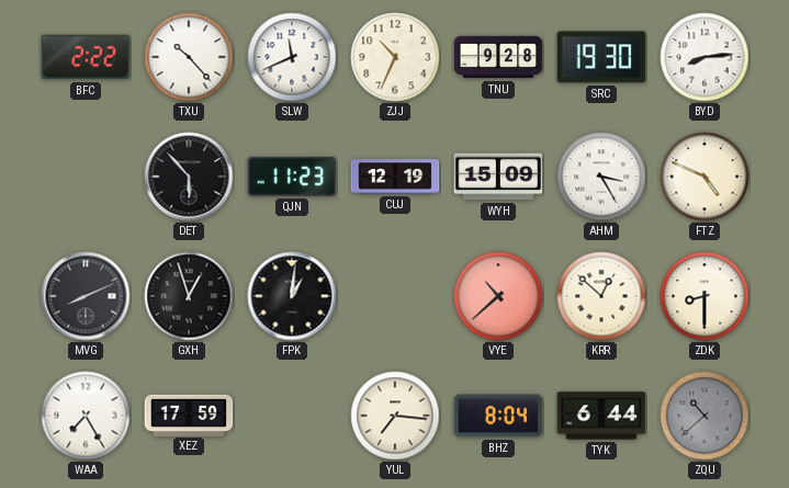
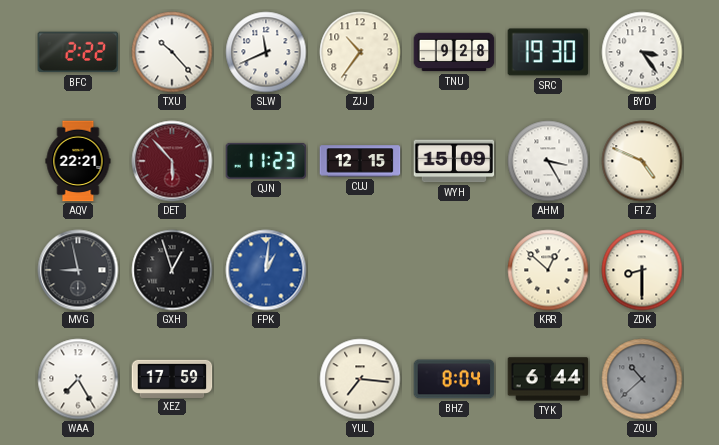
ZJJ: 10:34 -> 10:36 (360, 52)
BYD: 8:14 -> 3:24 (642, 52)
AQV: none -> 22:21 (78, 161)
DET dial: black -> burgundy (172, 161)
CUJ: 12:19 -> 12:15 (360, 161)
MVG: 8:11 -> 8:58 (78, 270)
FPK dial: black -> blue (266, 270)
VYE: 10:38 -> none (498, 296)
